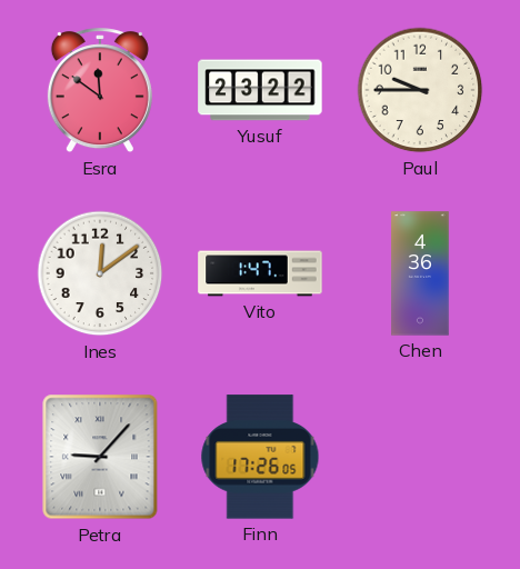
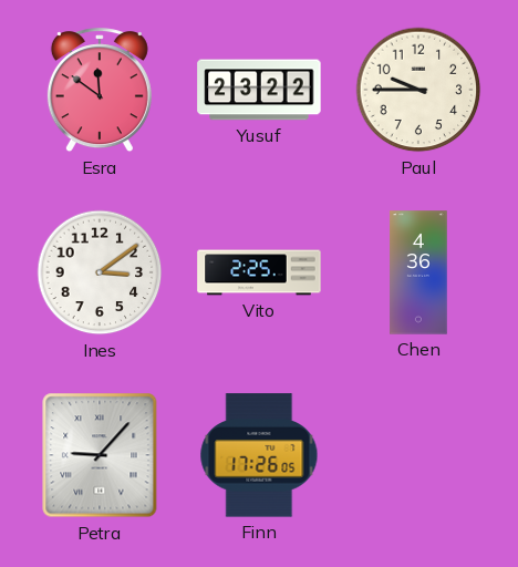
Ines: 12:09 -> 3:09 (100, 272)
Vito: 1:47 -> 2:25 (259, 272)
